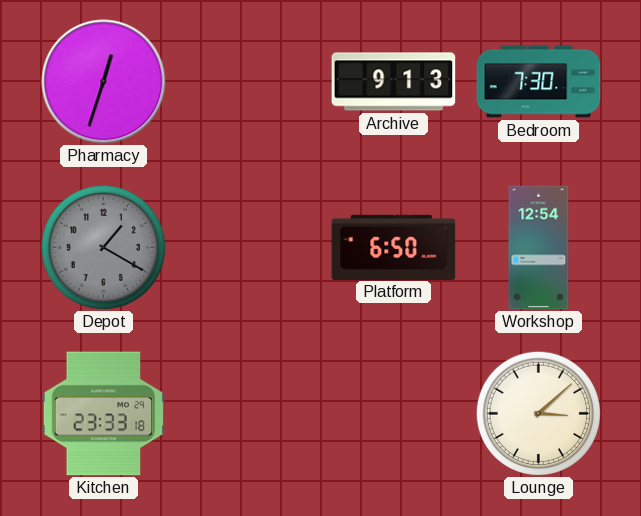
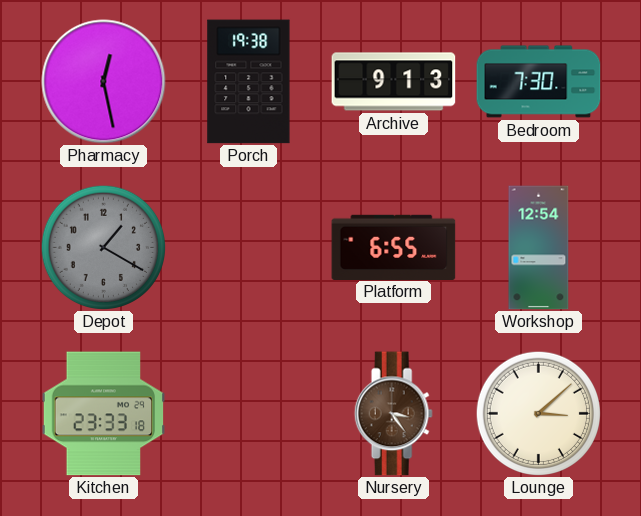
Pharmacy: 12:33 -> 12:28 (104, 82)
Porch: none -> 19:38 (249, 82)
Platform: 6:50 -> 6:55 (394, 247)
Nursery: none -> 3:24 (393, 414)
